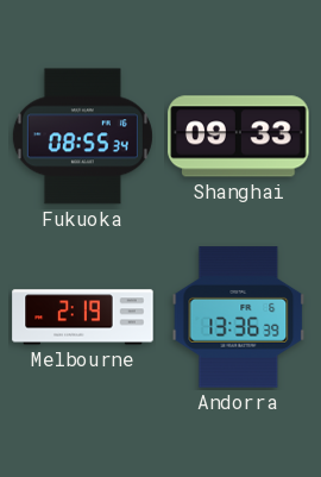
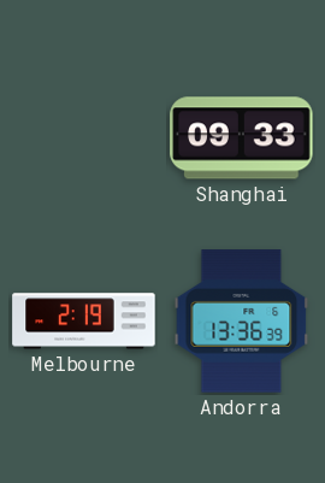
Fukuoka: 08:55 -> none (82, 137)
